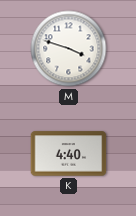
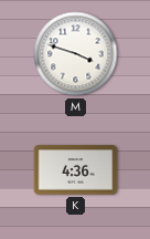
K: 4:40 -> 4:36 (76, 170)
